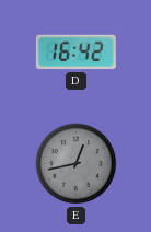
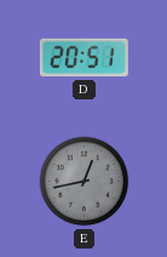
D: 16:42 -> 20:51 (83, 58)
